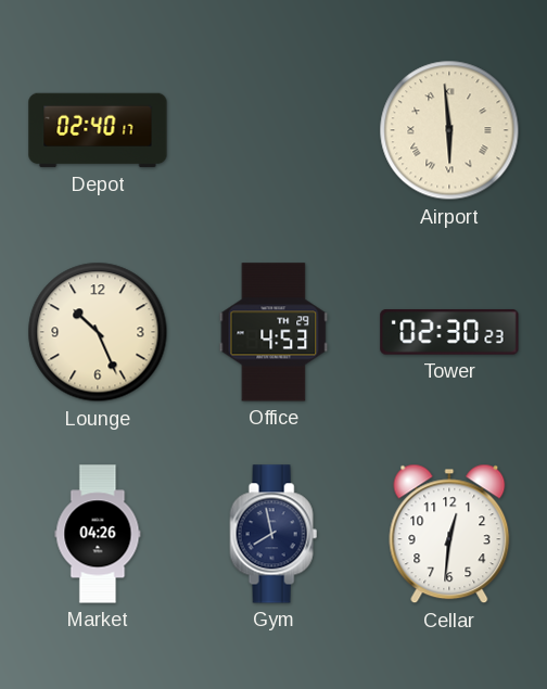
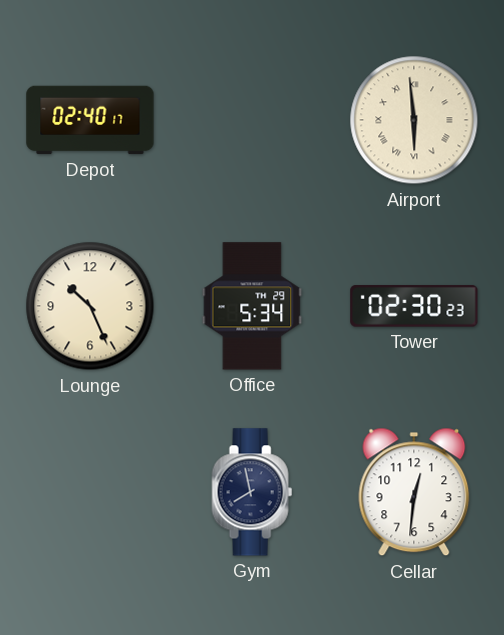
Office: 4:53 -> 5:34 (252, 306)
Market: 04:26 -> none (98, 534)
